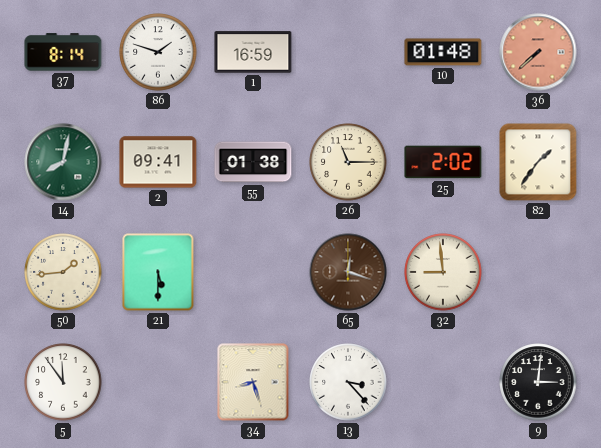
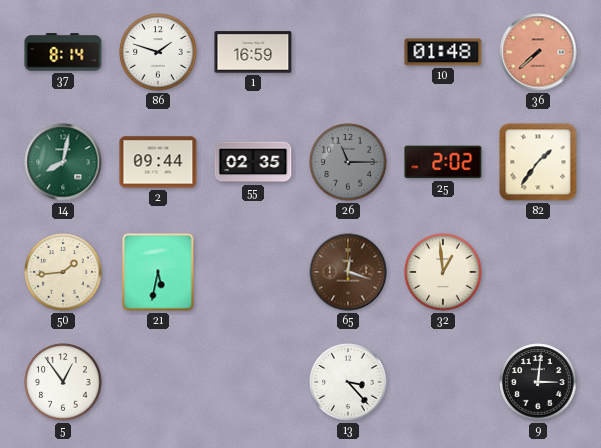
2: 09:41 -> 09:44 (158, 162)
55: 01:38 -> 02:35 (253, 162)
26 dial: cream -> grey (348, 162)
21: 5:30 -> 5:32 (158, 272)
32: 8:59 -> 12:59 (443, 272)
5: 11:54 -> 12:54 (63, 382)
34: 8:27 -> none (253, 382)
